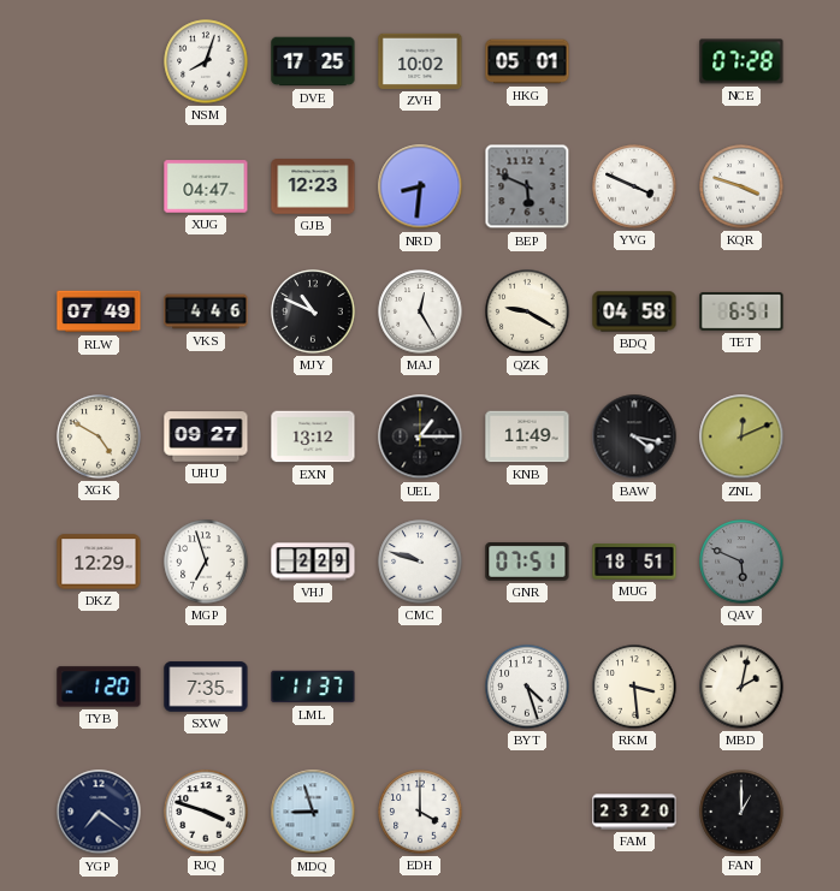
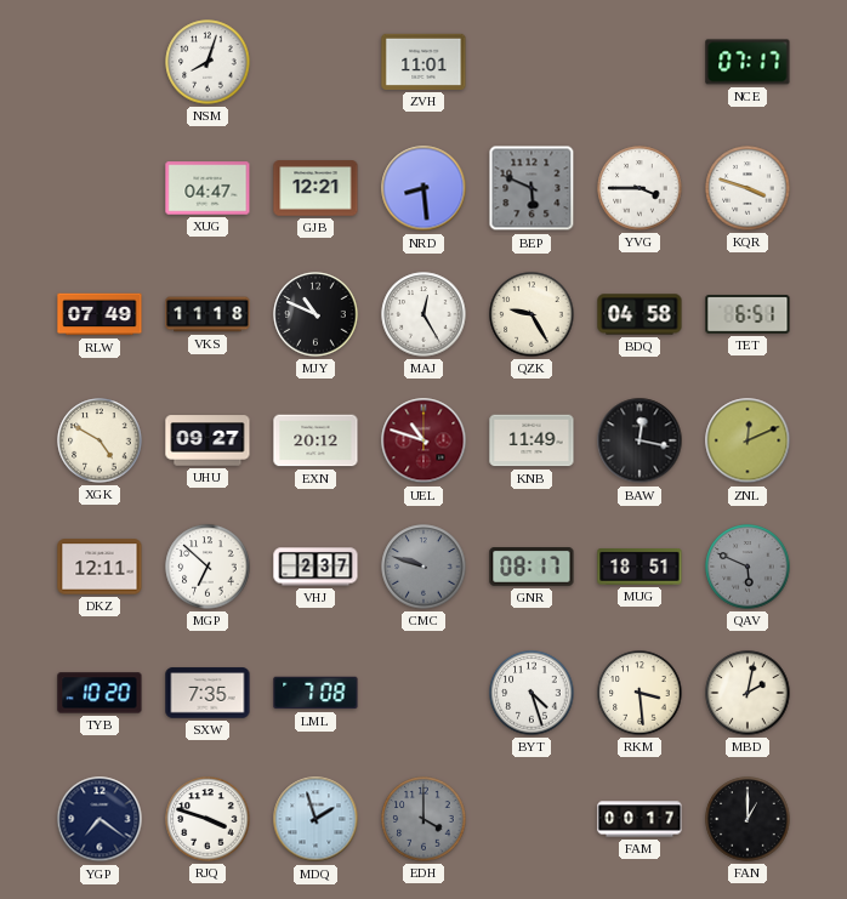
DVE: 17:25 -> none (313, 61)
ZVH: 10:02 -> 11:01 (423, 62)
HKG: 05:01 -> none (527, 61)
NCE: 07:28 -> 07:17 (747, 62)
GJB: 12:23 -> 12:21 (316, 188)
NRD: 8:31 -> 8:29 (423, 188)
YVG: 3:49 -> 3:45 (639, 188)
VKS: 4:46 -> 11:18 (208, 314)
QZK: 9:20 -> 9:25 (531, 314)
EXN: 13:12 -> 20:12 (316, 440)
UEL: 1:15 -> 10:48 (423, 440)
UEL dial: black -> burgundy (423, 440)
BAW: 4:17 -> 12:17 (639, 440)
DKZ: 12:29 -> 12:11 (100, 567)
MGP: 6:57 -> 6:52 (208, 567)
VHJ: 2:29 -> 2:37 (316, 567)
CMC dial: white -> grey (423, 567)
GNR: 07:51 -> 08:17 (531, 568)
TYB: 1:20 -> 10:20 (100, 693)
LML: 11:37 -> 7:08 (316, 693)
MDQ: 8:57 -> 1:57 (316, 819)
EDH dial: white -> grey (423, 819)
FAM: 23:20 -> 00:17 (639, 819)
